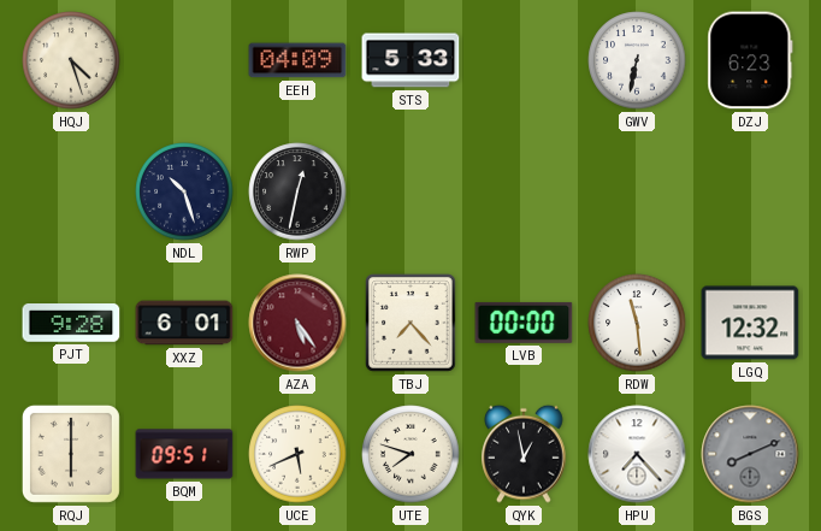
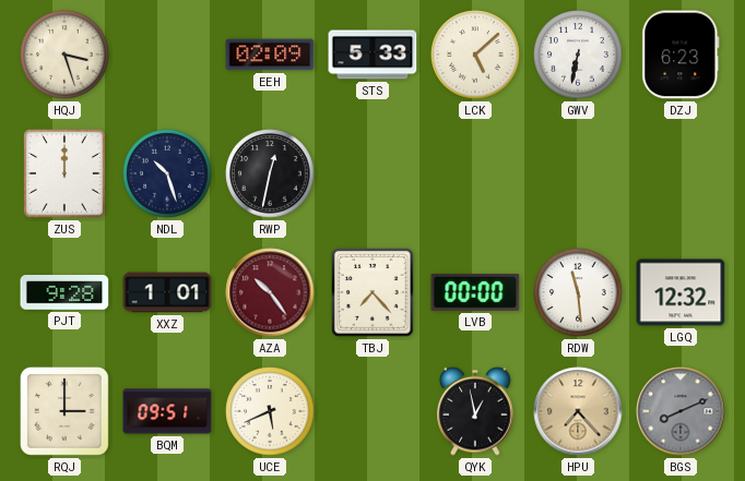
HQJ: 4:27 -> 3:27 (64, 55)
EEH: 04:09 -> 02:09 (270, 55)
LCK: none -> 5:08 (475, 55)
ZUS: none -> 12:00 (66, 175)
XXZ: 6:01 -> 1:01 (167, 292)
AZA: 5:24 -> 10:24 (270, 292)
RQJ: 6:00 -> 3:00 (64, 411)
UTE: 7:48 -> none (410, 454)
HPU dial: white -> champagne (578, 411)
